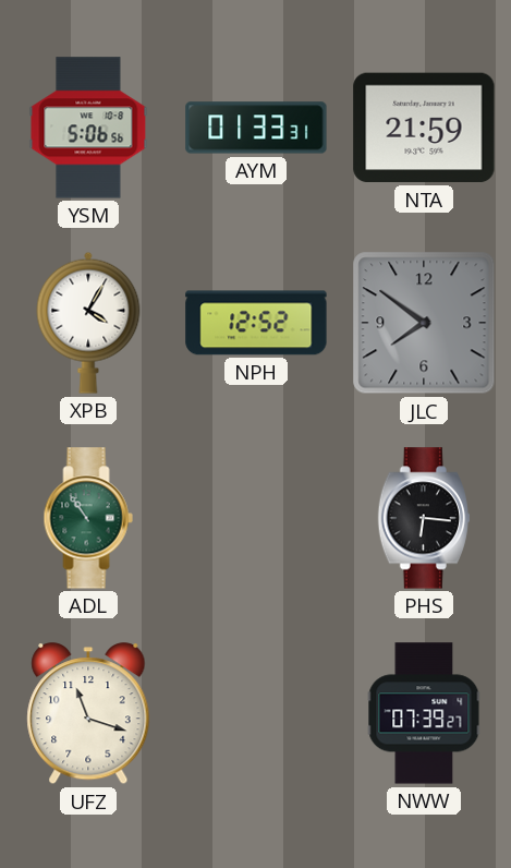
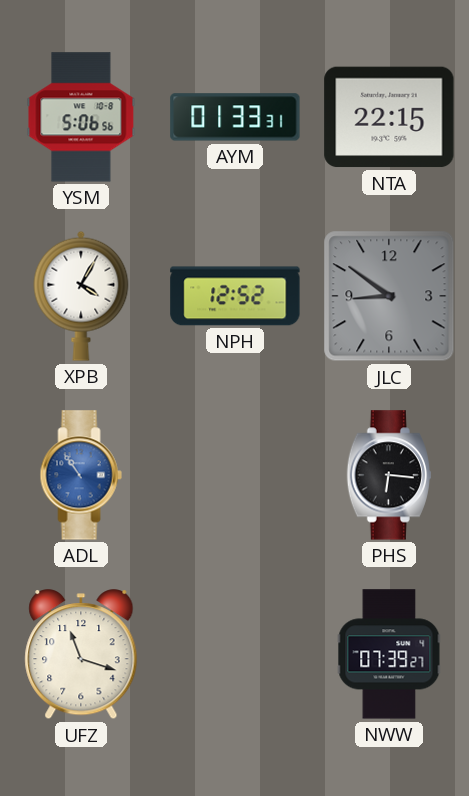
NTA: 21:59 -> 22:15 (389, 117)
JLC: 7:51 -> 8:51 (389, 296)
ADL dial: green -> blue (81, 475)
